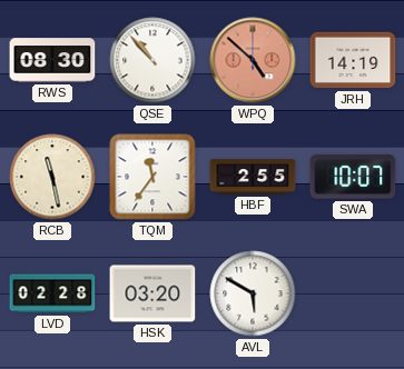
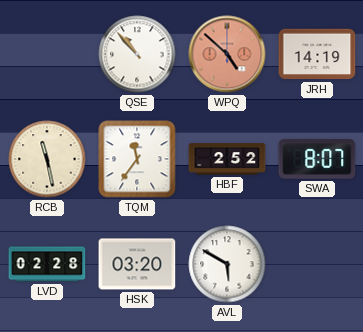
RWS: 08:30 -> none (52, 60)
HBF: 2:55 -> 2:52 (227, 159)
SWA: 10:07 -> 8:07 (317, 159)
